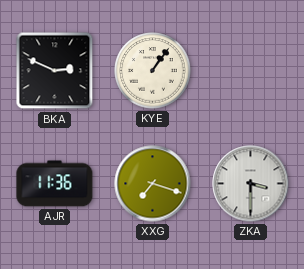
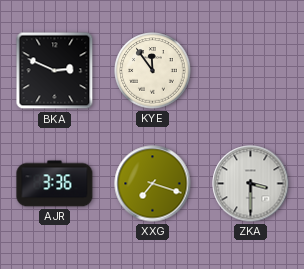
KYE: 1:06 -> 11:54 (153, 71)
AJR: 11:36 -> 3:36 (55, 184)
